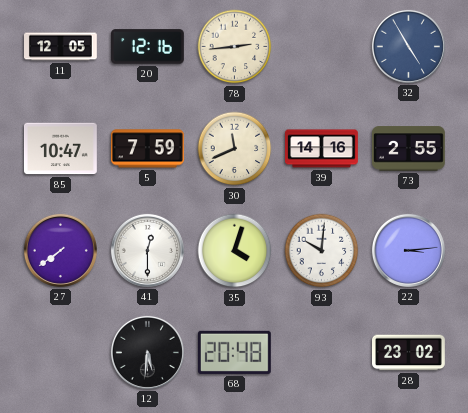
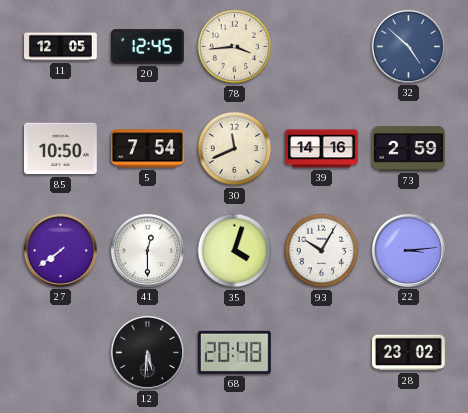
20: 12:16 -> 12:45 (148, 47)
78: 2:44 -> 3:44 (235, 47)
32: 4:55 -> 4:52 (408, 46)
85: 10:47 -> 10:50 (61, 149)
5: 7:59 -> 7:54 (148, 149)
73: 2:55 -> 2:59 (408, 149)
93: 10:01 -> 10:05 (322, 251)
